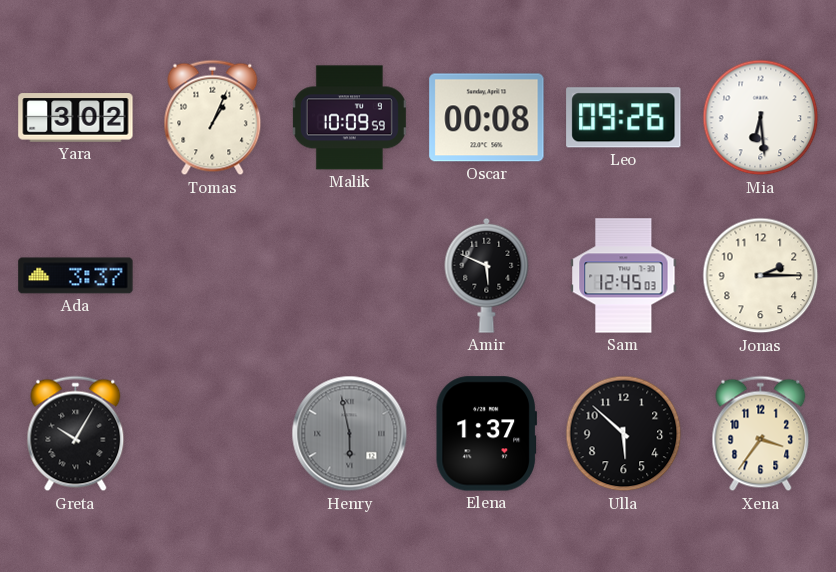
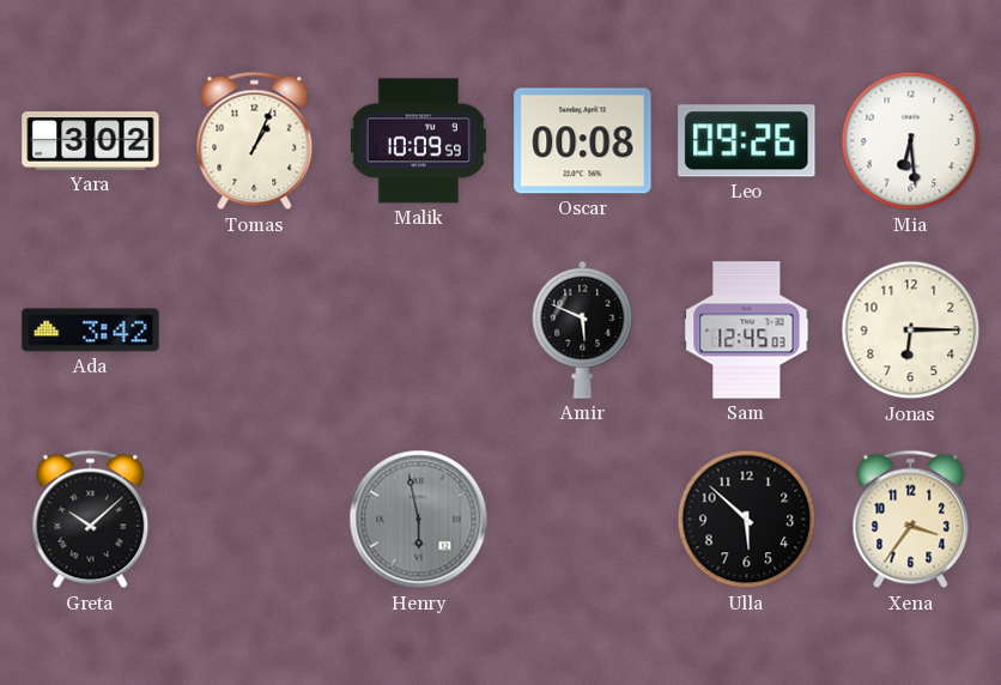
Ada: 3:37 -> 3:42 (91, 331)
Jonas: 2:15 -> 6:15 (911, 331)
Greta: 10:05 -> 10:08 (91, 520)
Elena: 1:37 -> none (486, 434)
